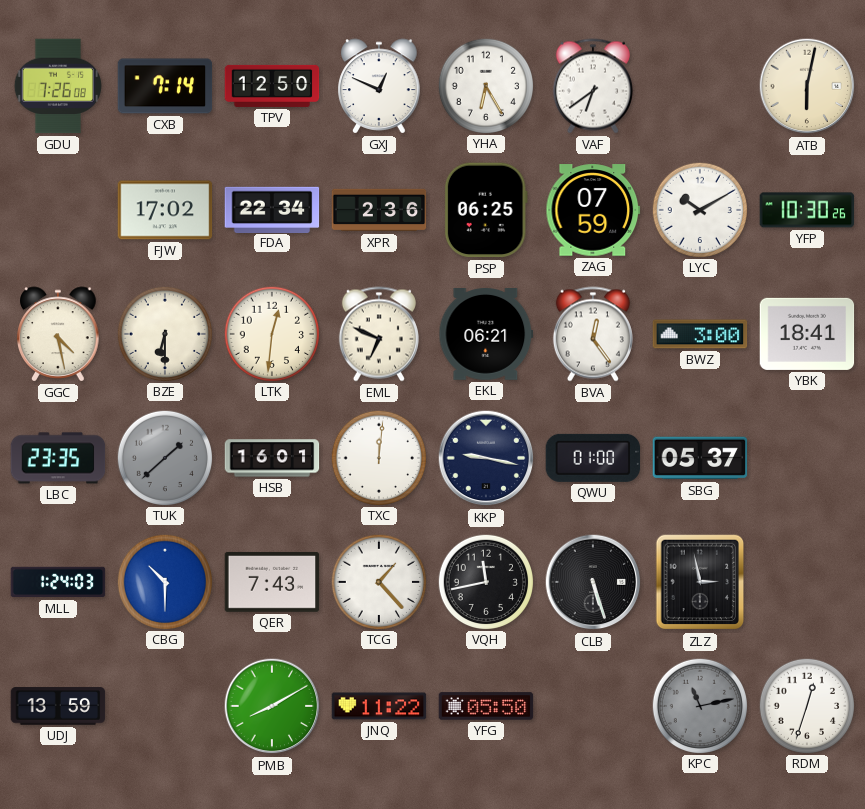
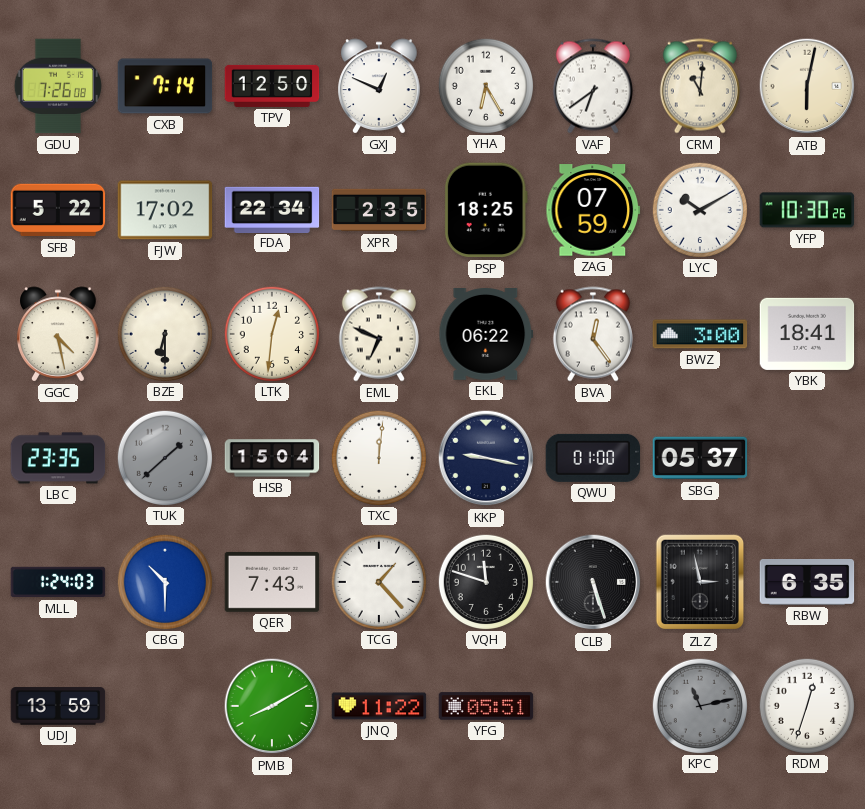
CRM: none -> 11:01 (700, 86)
SFB: none -> 5:22 (58, 210)
XPR: 2:36 -> 2:35 (379, 210)
PSP: 06:25 -> 18:25 (486, 210)
EKL: 06:21 -> 06:22 (486, 335)
HSB: 16:01 -> 15:04 (272, 458)
VQH: 11:43 -> 11:48 (485, 581)
RBW: none -> 6:35 (807, 582)
YFG: 05:50 -> 05:51 (486, 706)
